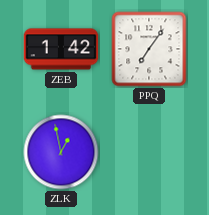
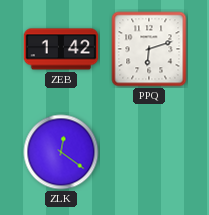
PPQ: 7:06 -> 6:12 (149, 49)
ZLK: 12:58 -> 12:21 (61, 152)
